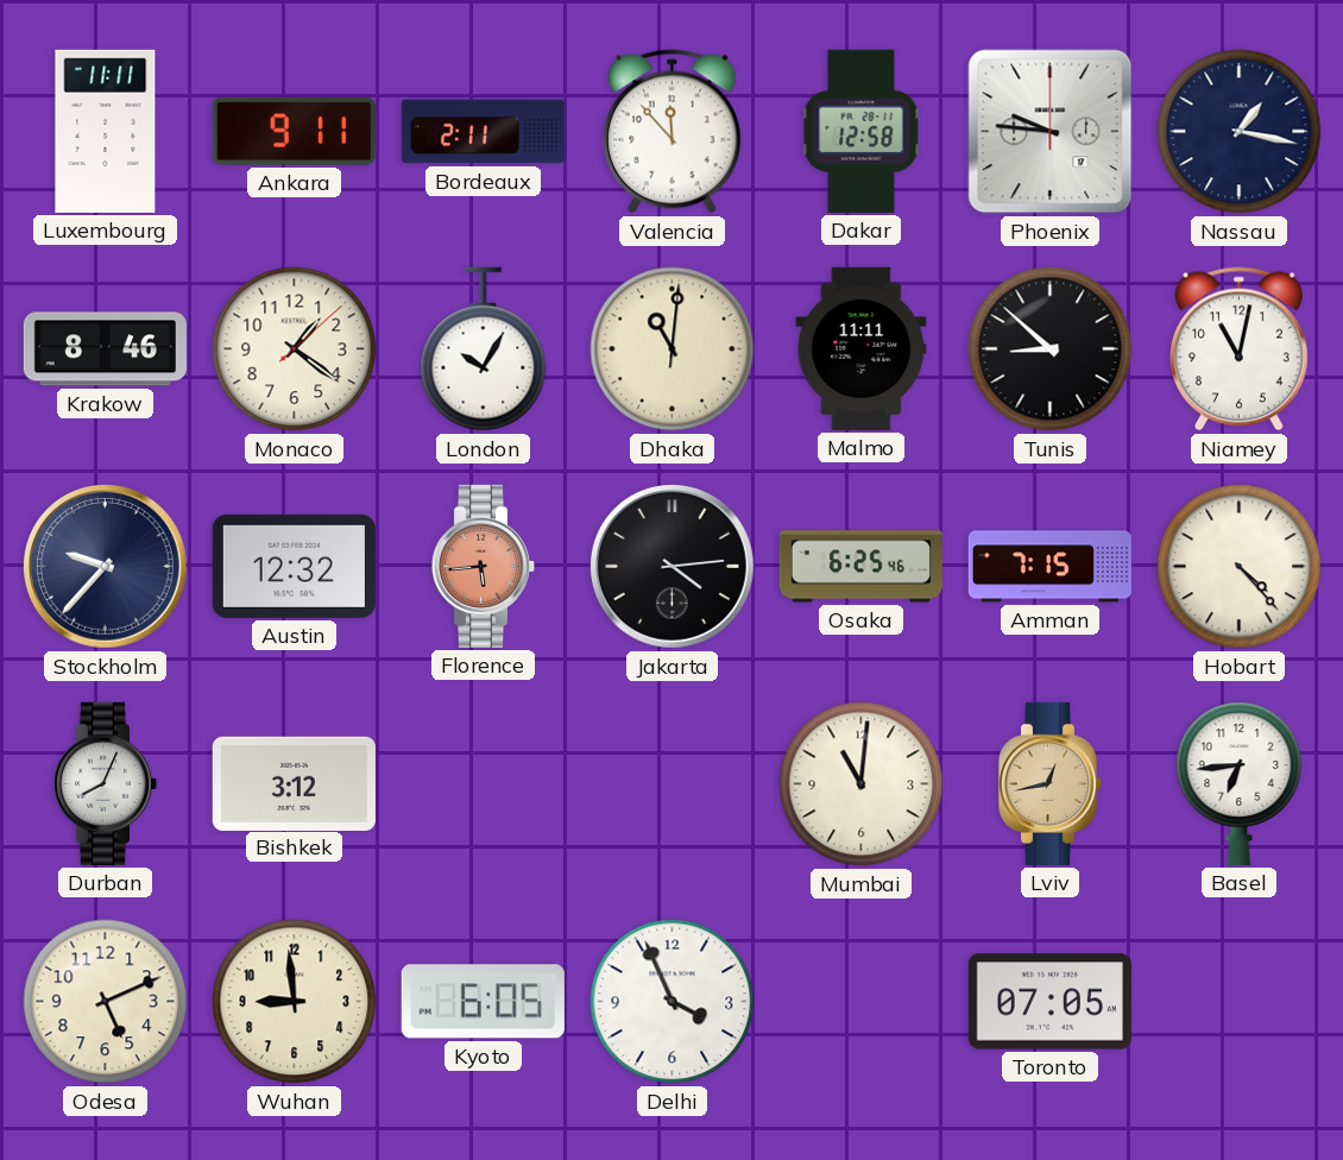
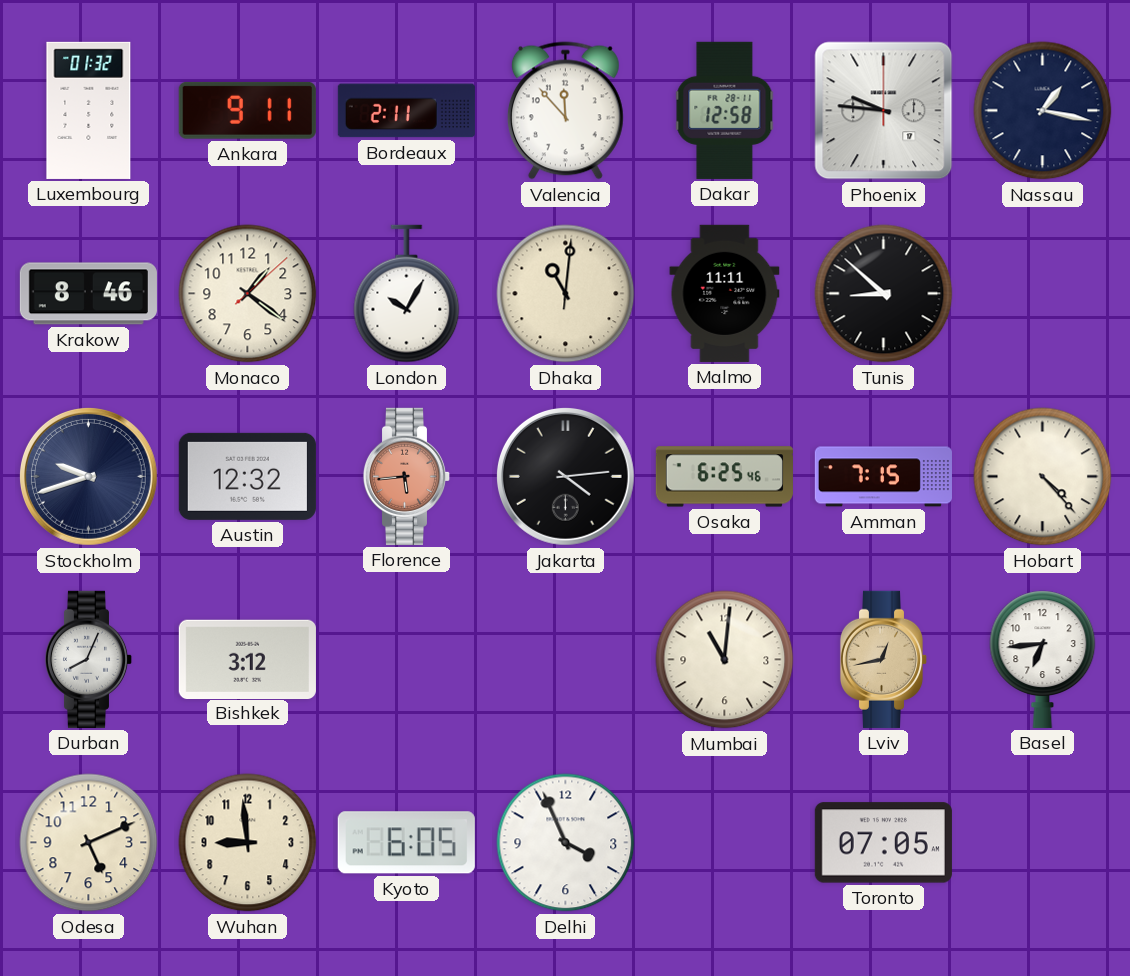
Luxembourg: 11:11 -> 01:32 (89, 110)
Niamey: 11:02 -> none (1238, 349)
Stockholm: 9:37 -> 9:42 (88, 476)
